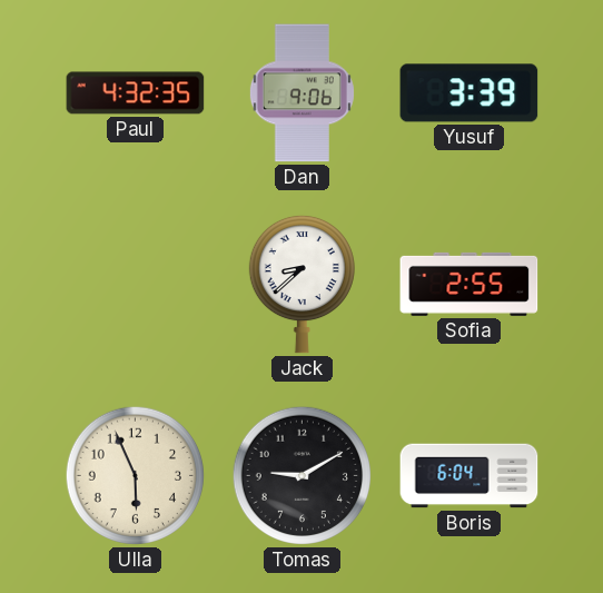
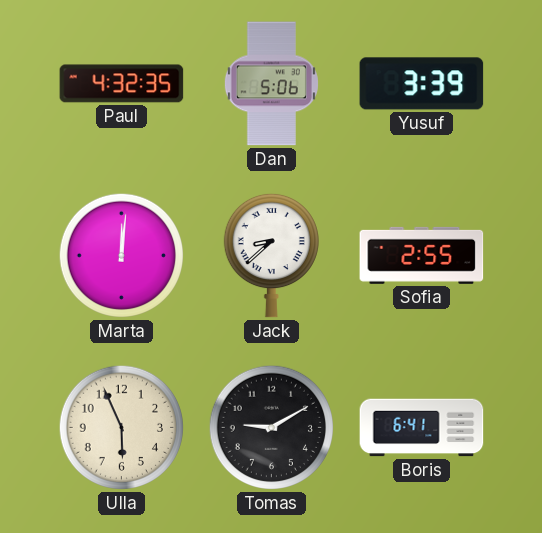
Dan: 9:06 -> 5:06 (271, 84)
Marta: none -> 12:01 (121, 255)
Boris: 6:04 -> 6:41 (422, 428)
